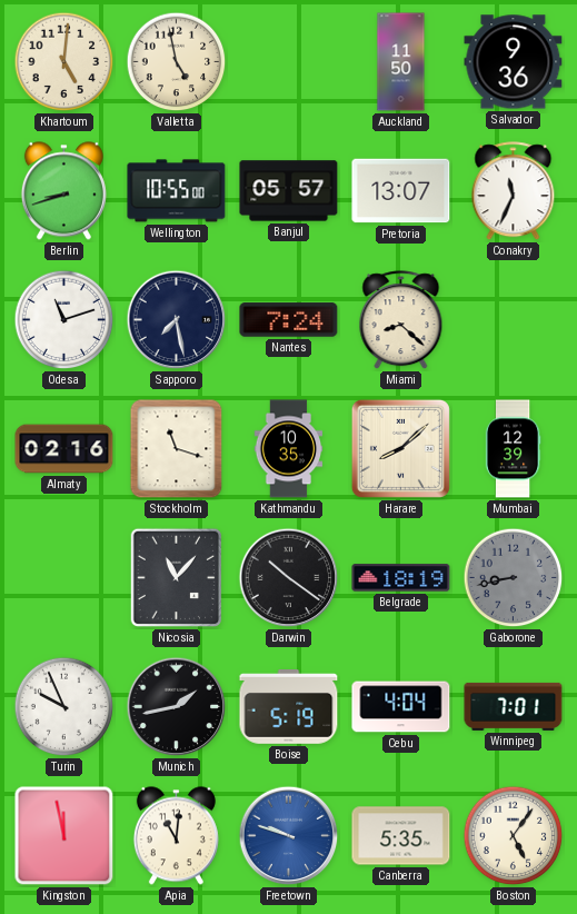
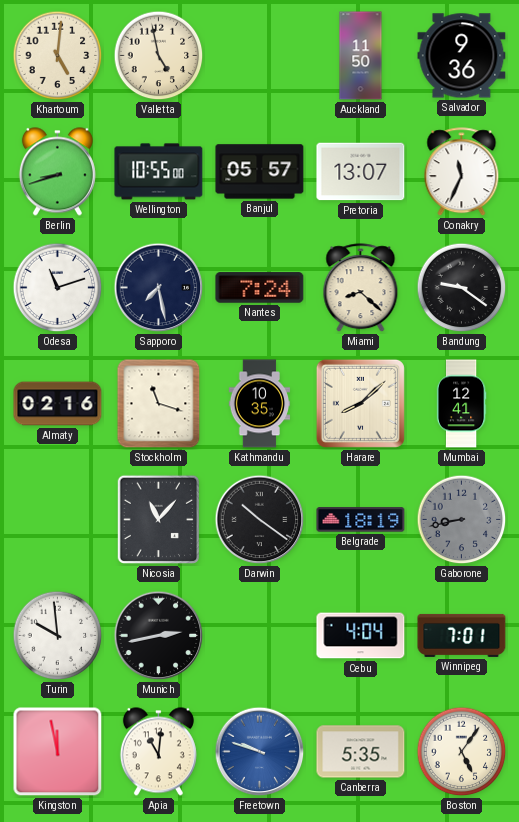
Bandung: none -> 9:21 (462, 288)
Mumbai: 12:39 -> 12:41 (461, 404)
Turin: 9:56 -> 9:59 (58, 636)
Munich: 1:43 -> 2:43 (159, 636)
Boise: 5:19 -> none (289, 707)
